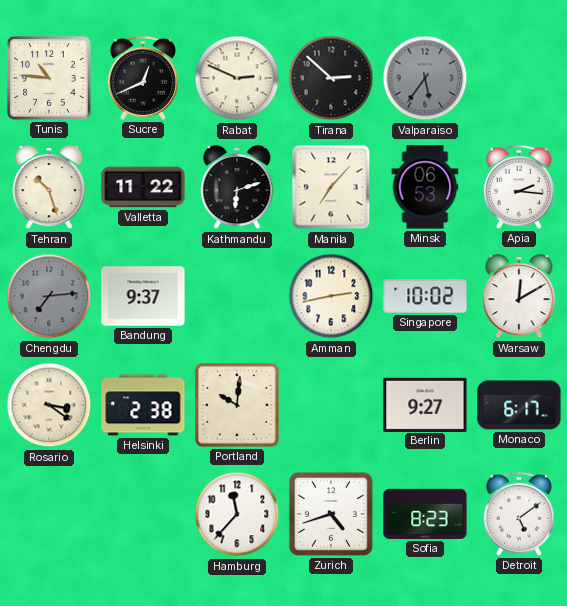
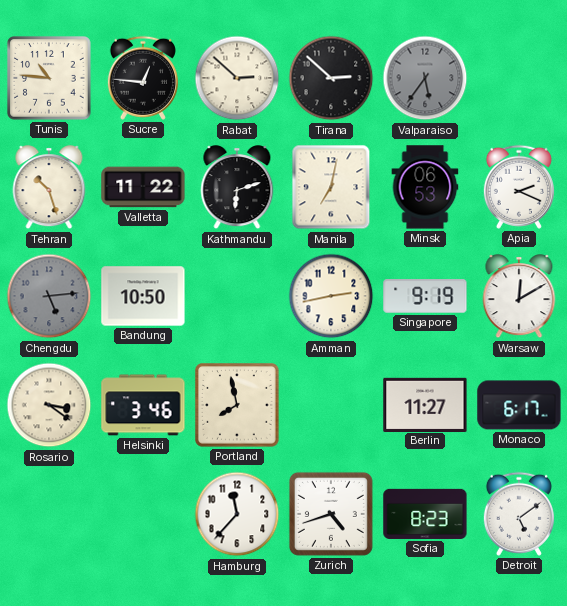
Sucre: 12:41 -> 12:46 (143, 78)
Rabat: 2:49 -> 2:52 (237, 78)
Manila: 7:07 -> 7:02 (331, 187)
Apia: 2:16 -> 2:19 (519, 187)
Chengdu: 7:14 -> 5:14 (49, 296)
Bandung: 9:37 -> 10:50 (143, 296)
Singapore: 10:02 -> 9:19 (425, 296)
Helsinki: 2:38 -> 3:46 (143, 405)
Portland: 10:01 -> 7:58 (238, 406)
Berlin: 9:27 -> 11:27 (425, 404)
